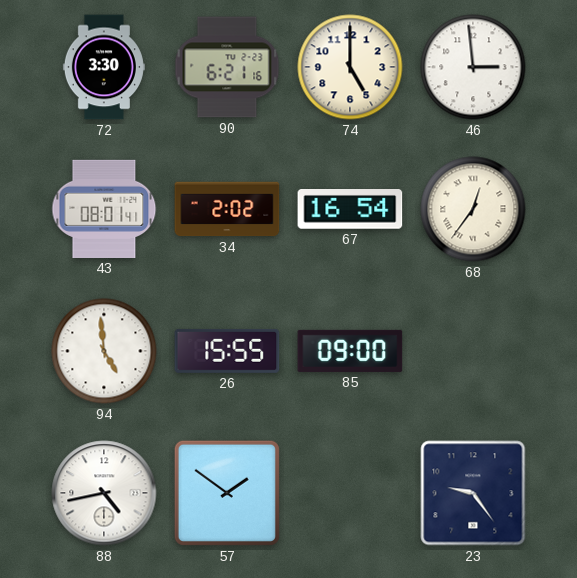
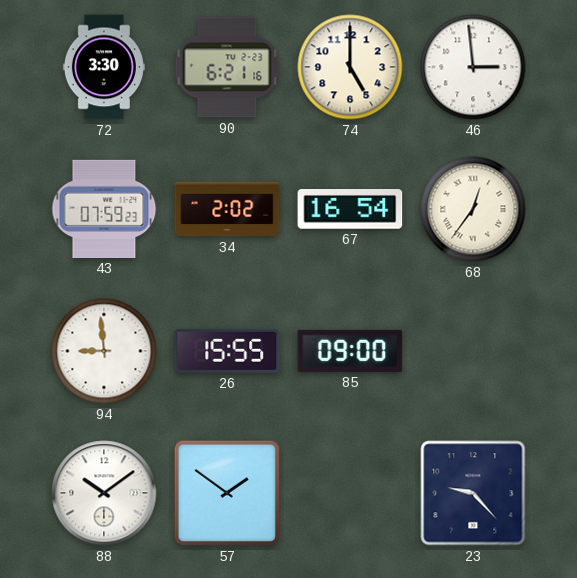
43: 08:01 -> 07:59 (104, 209)
94: 4:59 -> 8:59 (104, 351)
88: 4:43 -> 10:09 (104, 493)
23: 9:24 -> 9:23 (473, 493)
